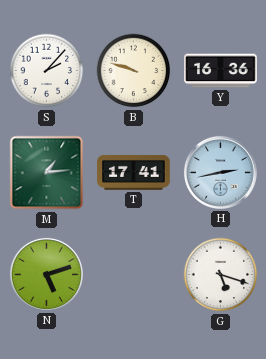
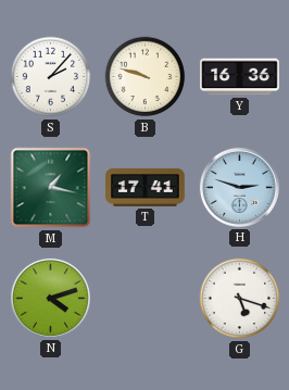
M: 1:14 -> 1:17 (51, 188)
H: 2:43 -> 2:48 (239, 187)
N: 5:12 -> 4:12 (50, 298)
